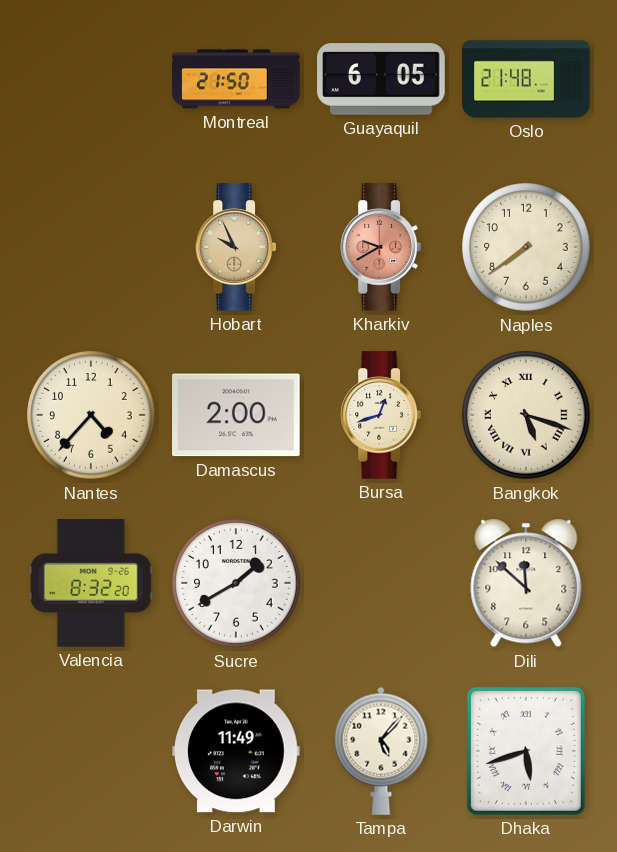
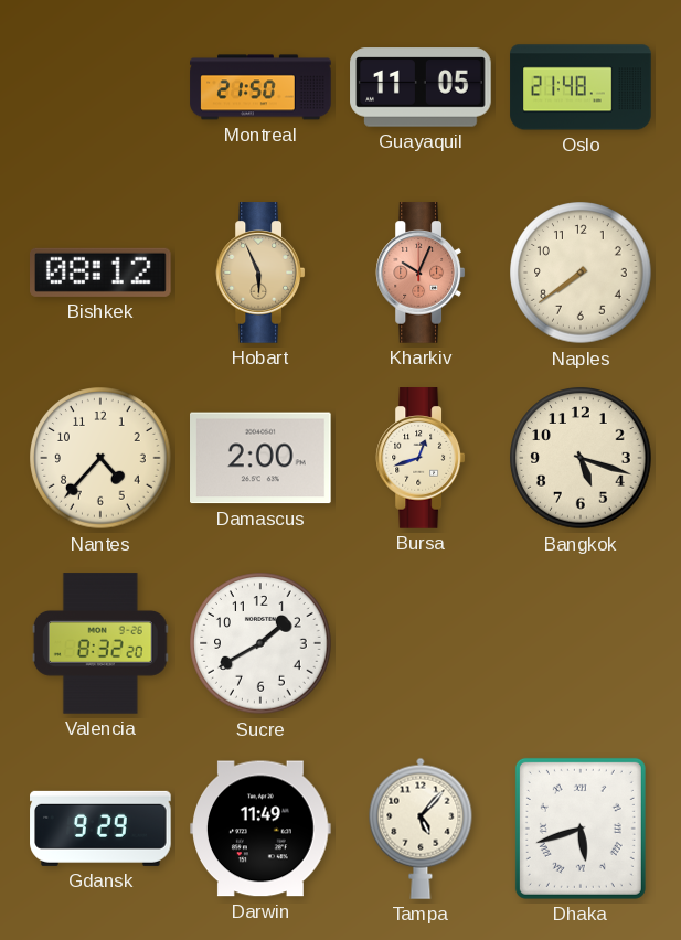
Guayaquil: 6:05 -> 11:05 (421, 87)
Bishkek: none -> 08:12 (102, 273)
Hobart: 9:56 -> 5:56 (260, 273)
Kharkiv: 9:40 -> 10:04 (421, 273)
Bangkok numerals: Roman -> Arabic (581, 458)
Dili: 11:52 -> none (526, 583)
Gdansk: none -> 9:29 (100, 829)
